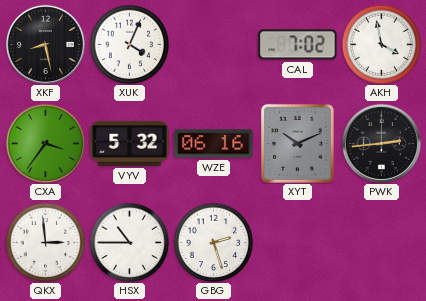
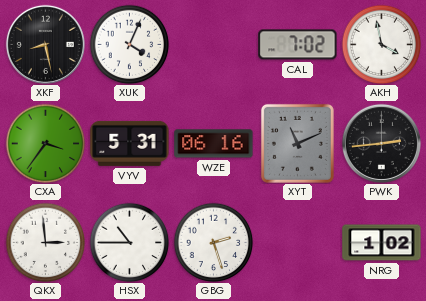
VYV: 5:32 -> 5:31 (130, 143)
XYT: 10:11 -> 11:11 (297, 143)
NRG: none -> 1:02 (382, 243)
